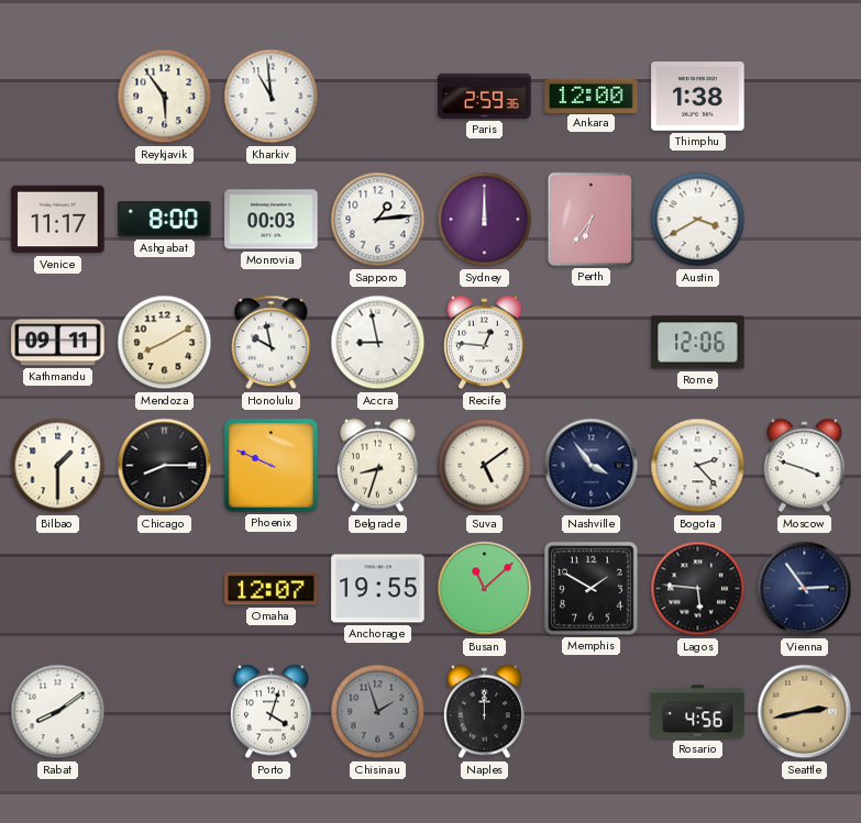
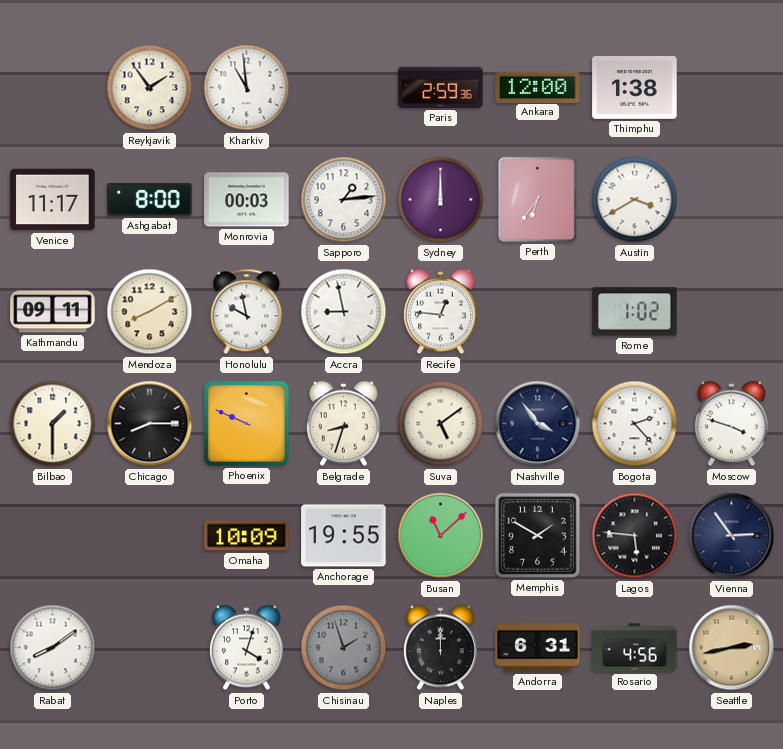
Reykjavik: 5:54 -> 1:54 (150, 88)
Rome: 12:06 -> 1:02 (635, 312)
Omaha: 12:07 -> 10:09 (247, 536)
Andorra: none -> 6:31 (538, 648)
